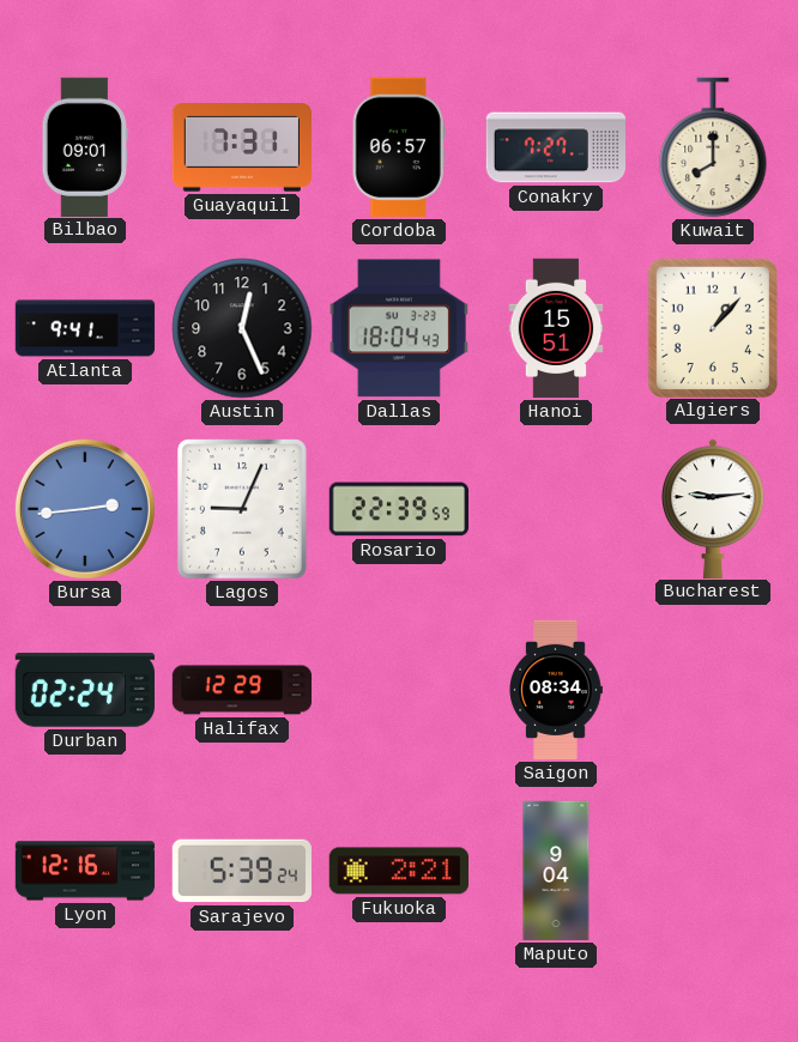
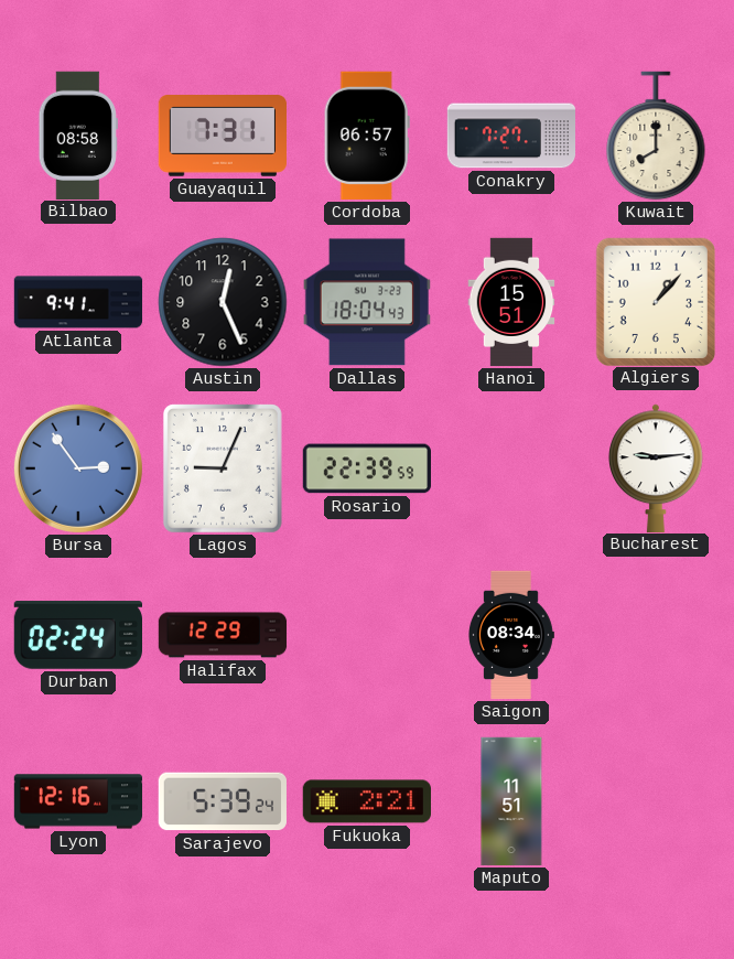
Bilbao: 09:01 -> 08:58 (78, 134)
Bursa: 2:44 -> 2:54 (78, 468)
Maputo: 9:04 -> 11:51 (511, 801)
